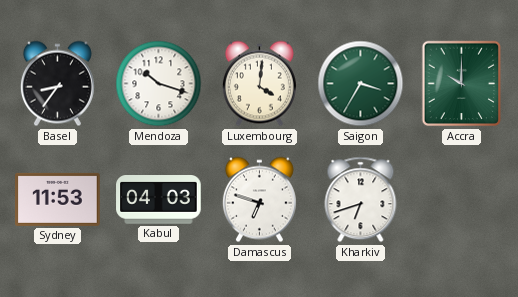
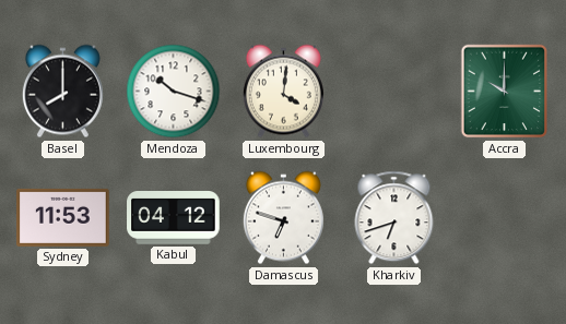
Basel: 8:36 -> 8:00 (62, 92)
Saigon: 3:35 -> none (361, 84)
Kabul: 04:03 -> 04:12 (174, 218)
